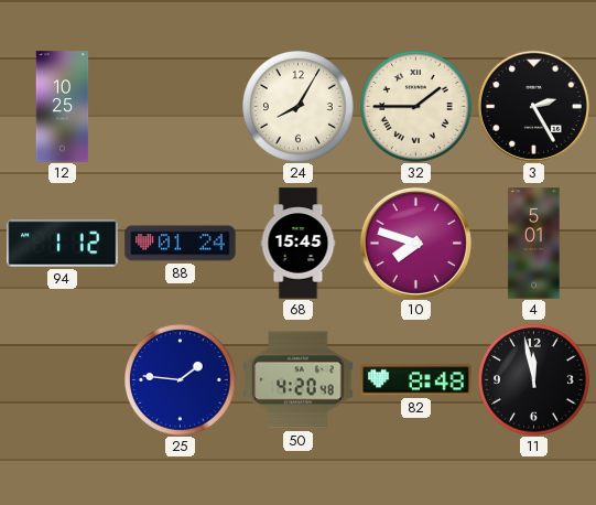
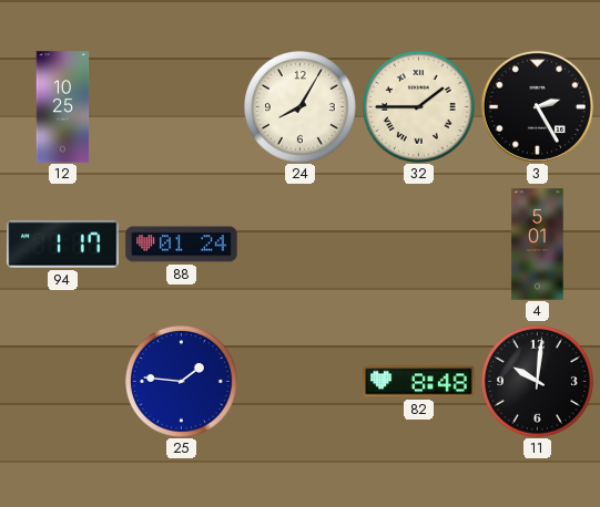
94: 1:12 -> 1:17 (63, 245)
68: 15:45 -> none (299, 244)
10: 7:48 -> none (415, 243)
50: 4:20 -> none (299, 380)
11: 11:58 -> 10:01 (538, 382)
